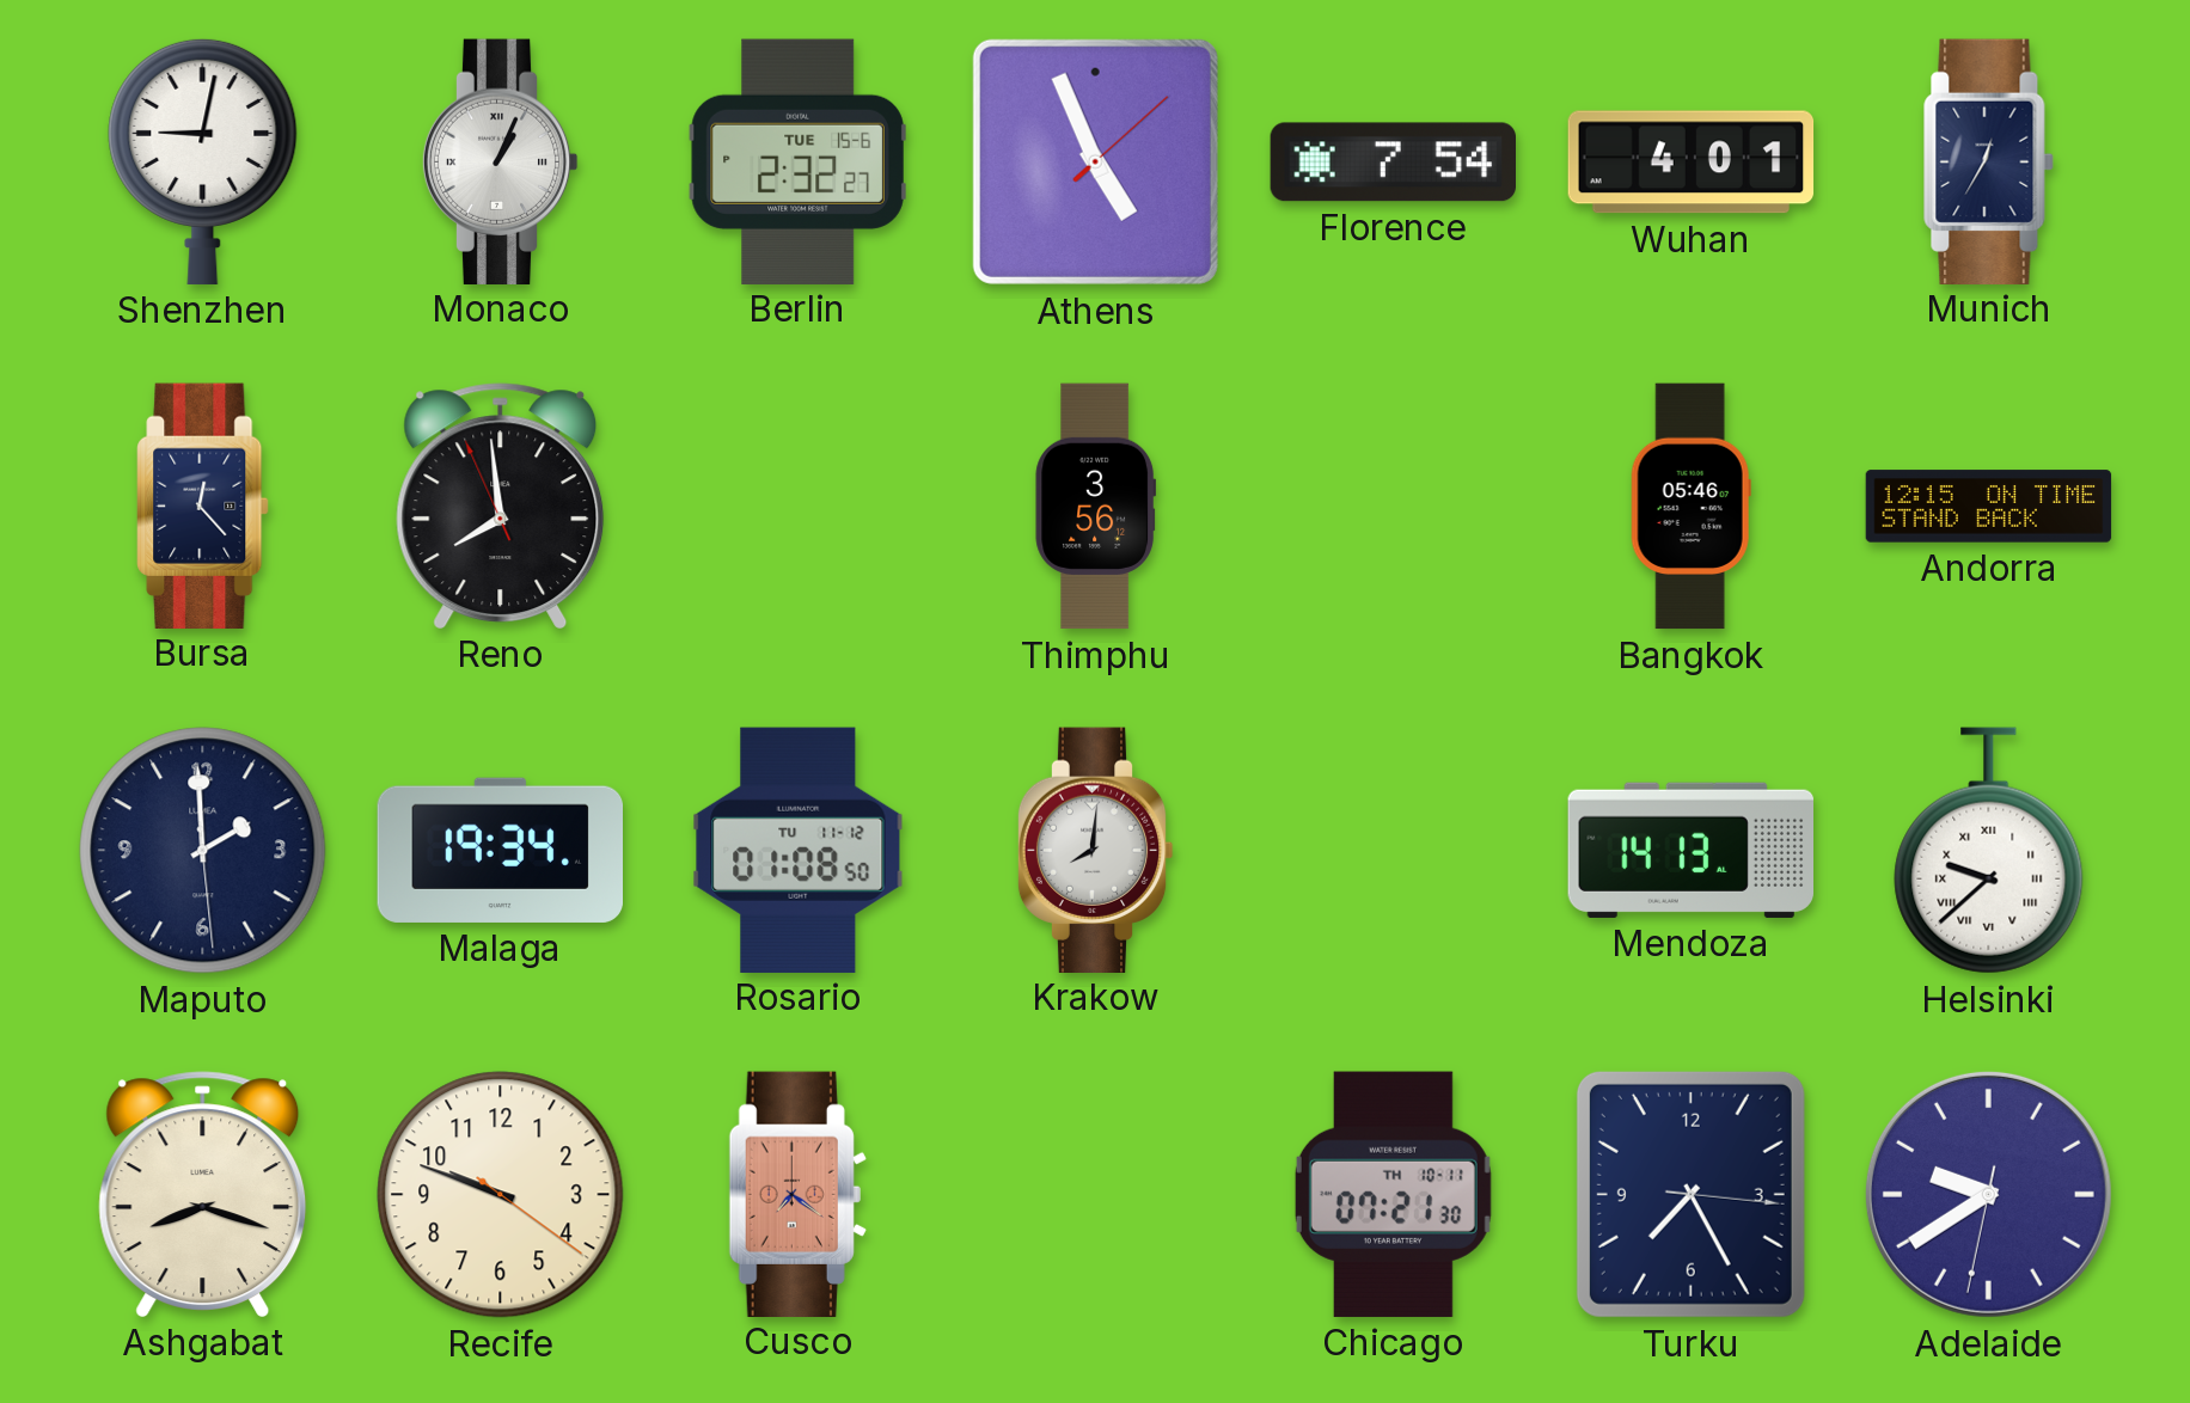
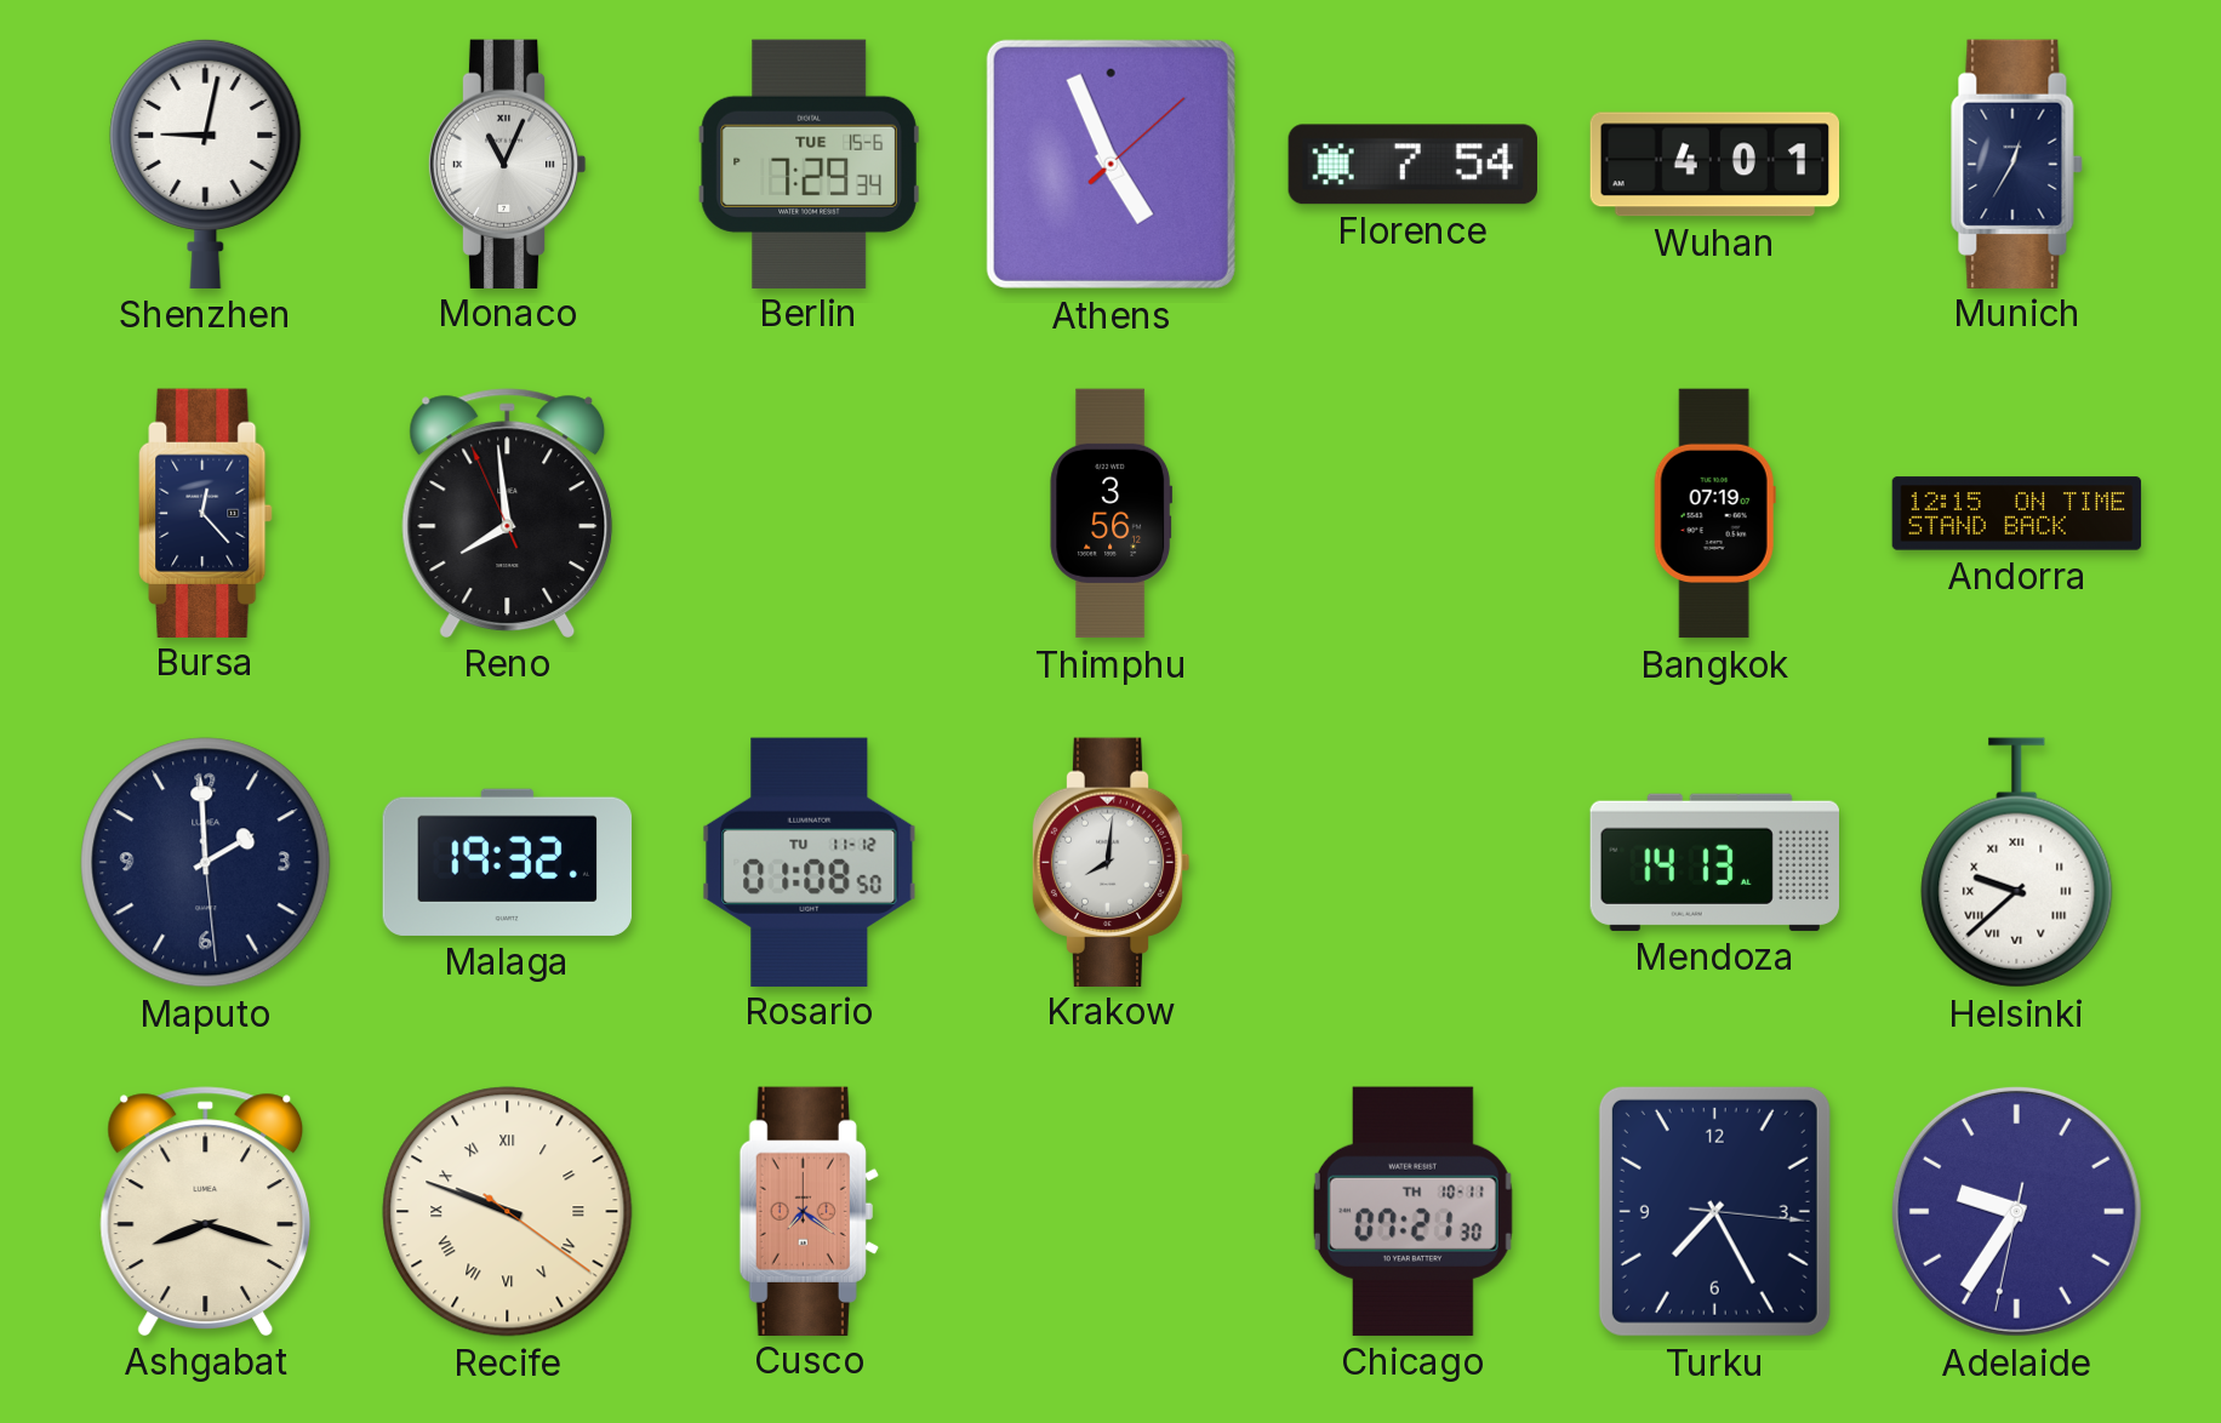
Monaco: 1:04 -> 11:04 (507, 164)
Berlin: 2:32 -> 7:29 (809, 164)
Bangkok: 05:46 -> 07:19 (1714, 514)
Malaga: 19:34 -> 19:32 (507, 862)
Recife numerals: Arabic -> Roman (508, 1212)
Adelaide: 9:39 -> 9:35 (2016, 1211)
